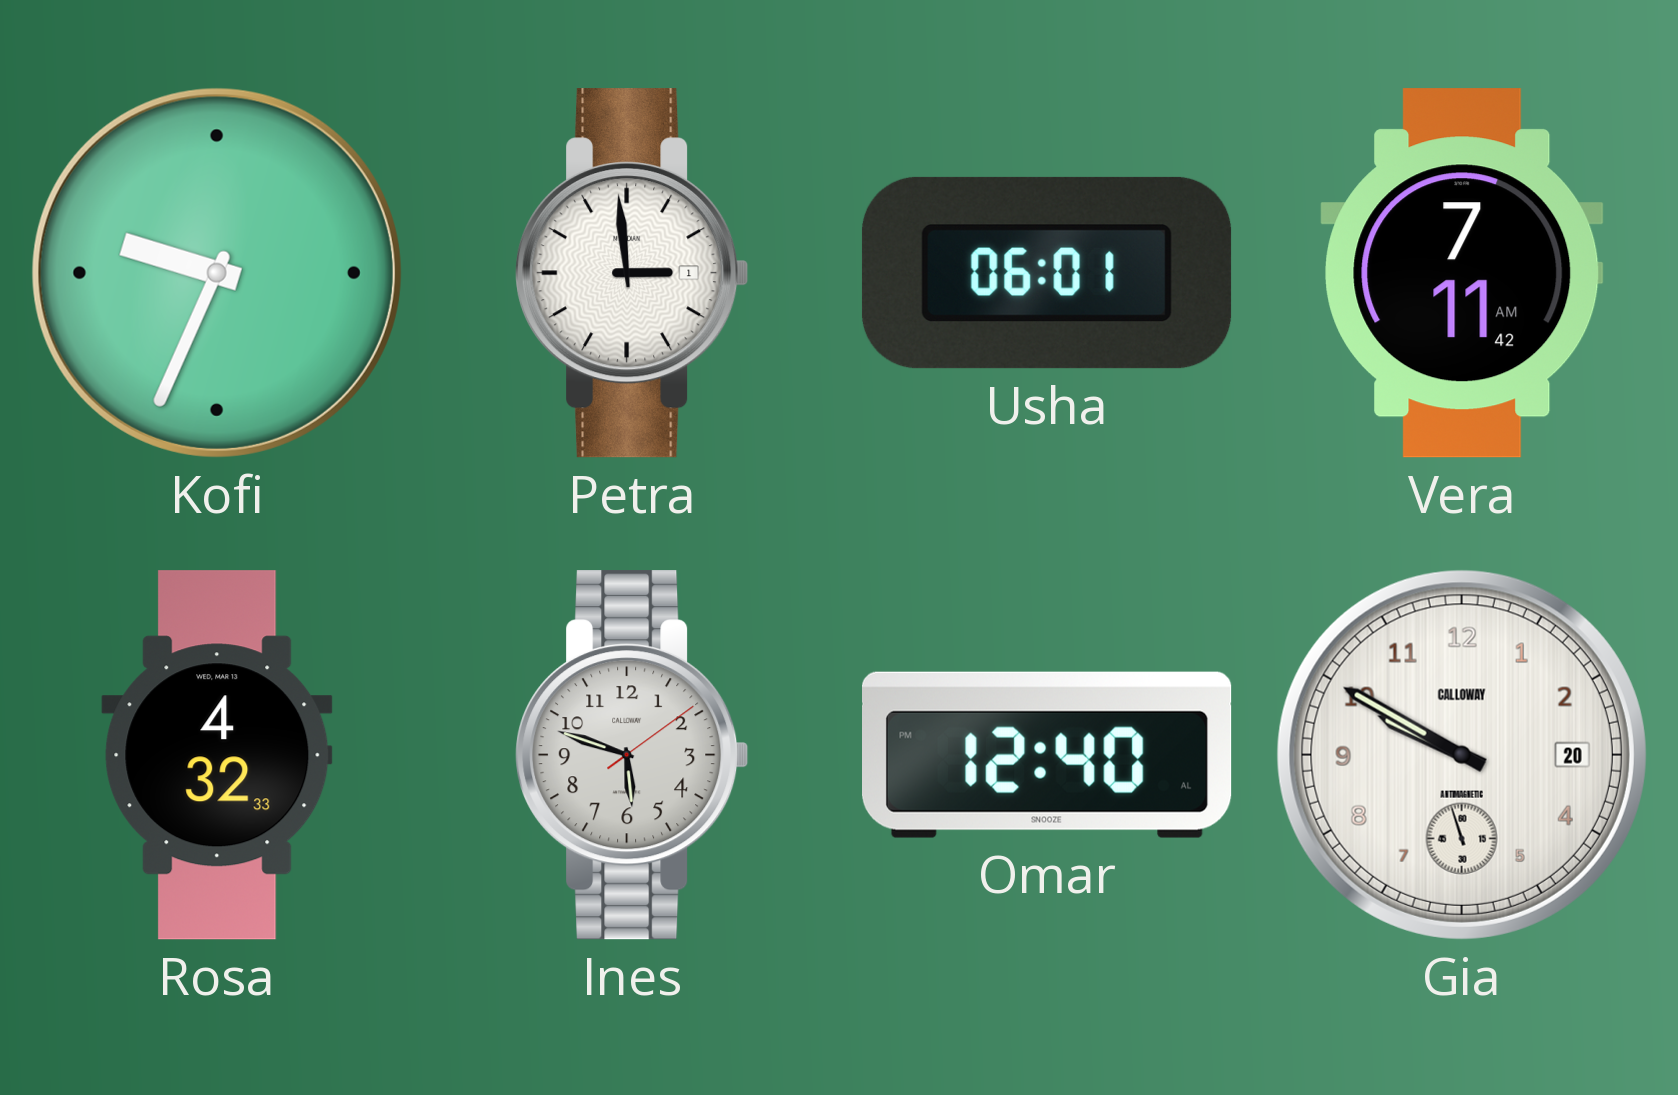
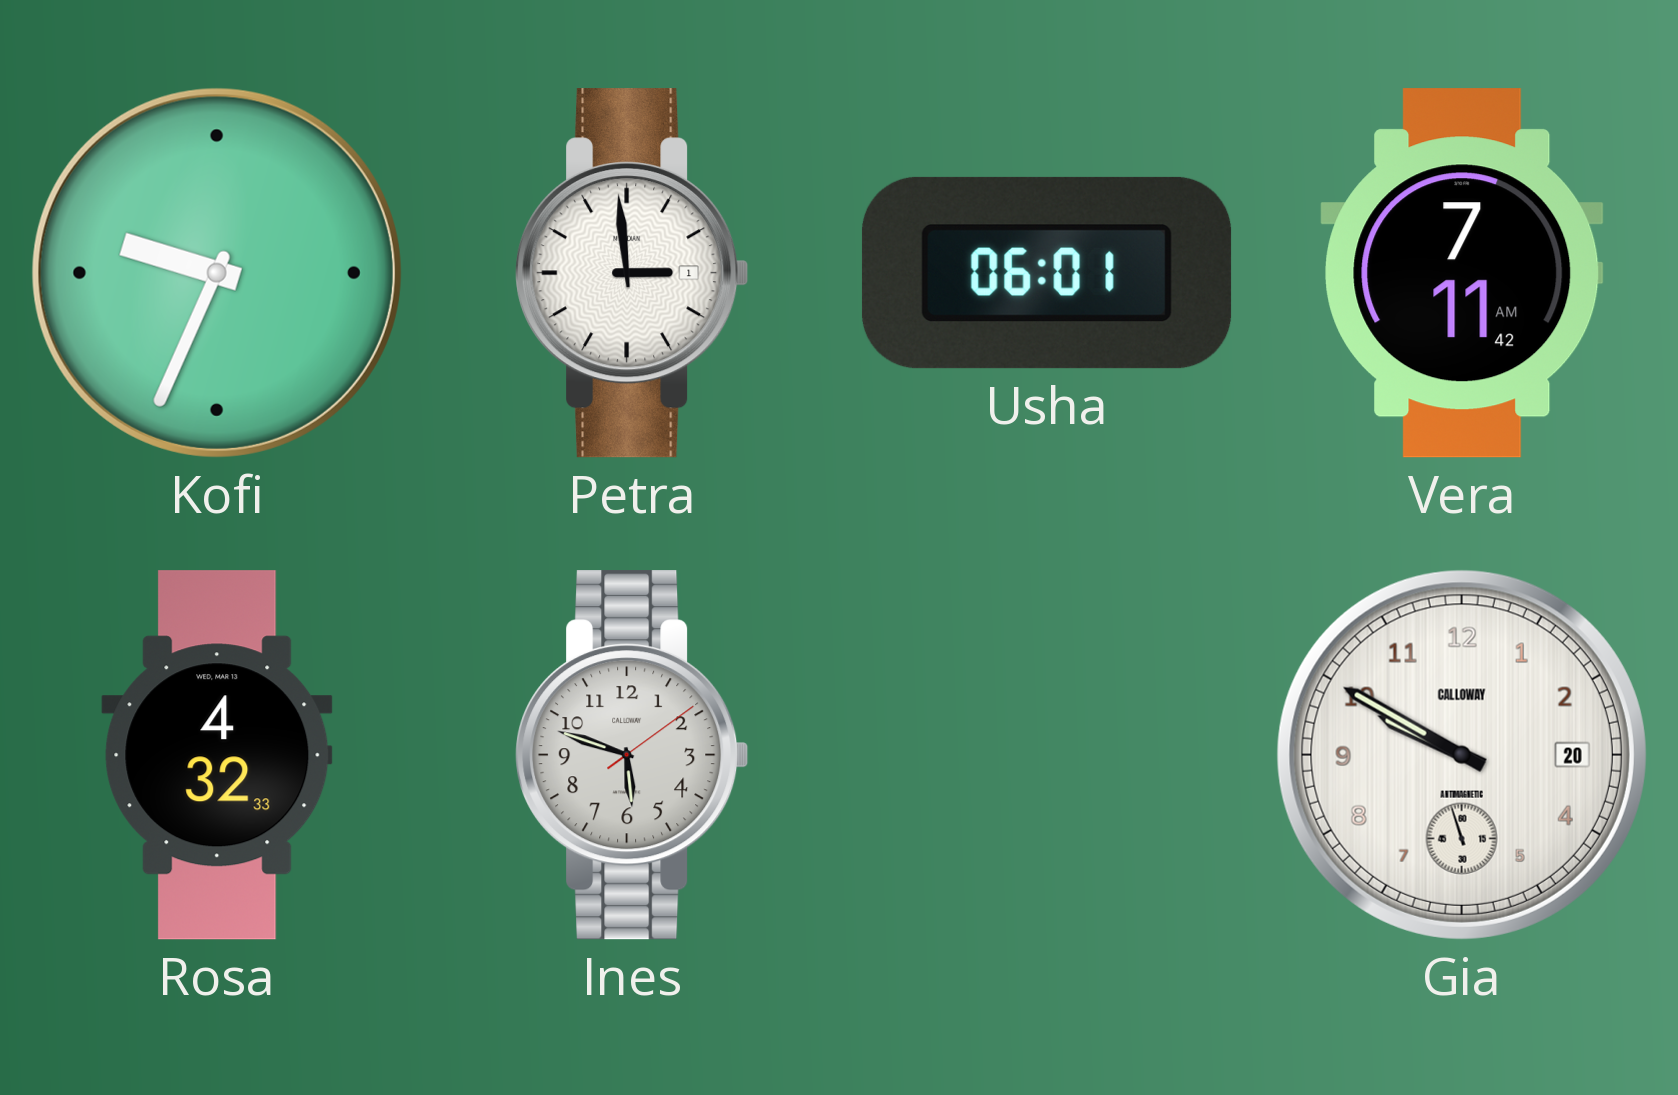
Omar: 12:40 -> none (1048, 755)
